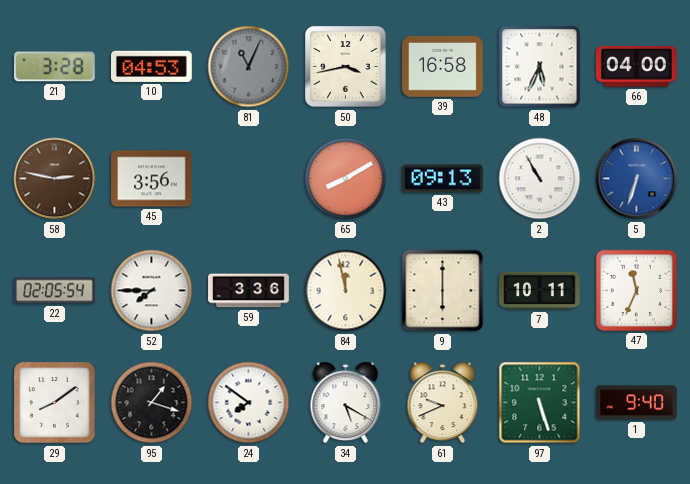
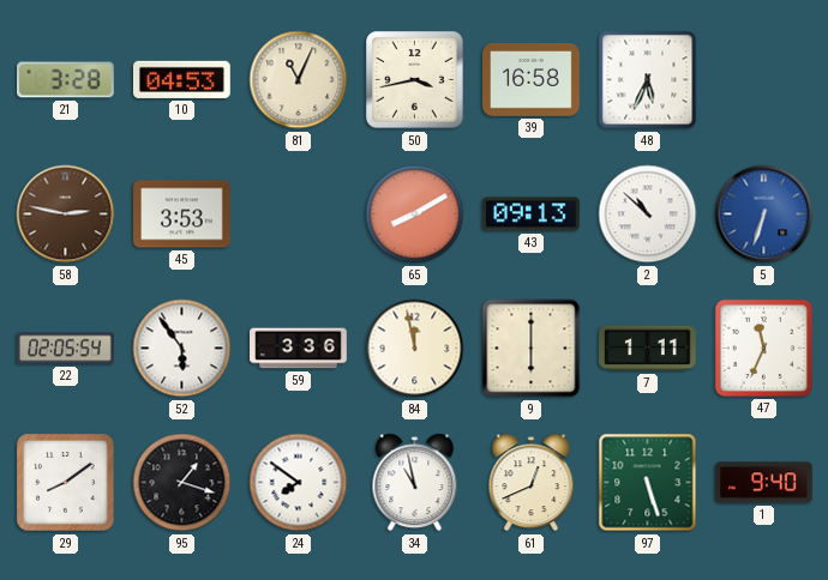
81 dial: grey -> cream (299, 80)
66: 04:00 -> none (637, 67)
45: 3:56 -> 3:53 (182, 215)
2: 10:55 -> 10:52 (648, 215)
52: 7:45 -> 5:54 (182, 349)
7: 10:11 -> 1:11 (648, 349)
34: 5:20 -> 10:58 (415, 483)
61: 9:41 -> 12:41 (532, 483)
